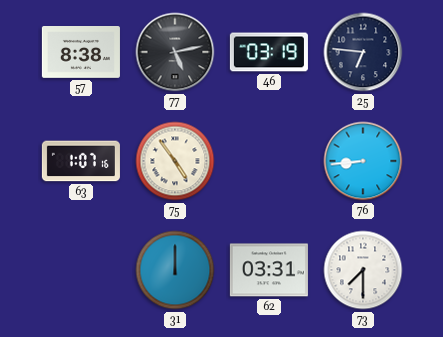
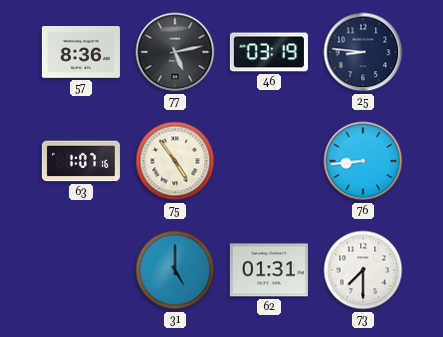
57: 8:38 -> 8:36 (81, 53)
25: 6:46 -> 8:46 (363, 52)
31: 12:00 -> 5:00 (175, 270)
62: 03:31 -> 01:31 (269, 270)
